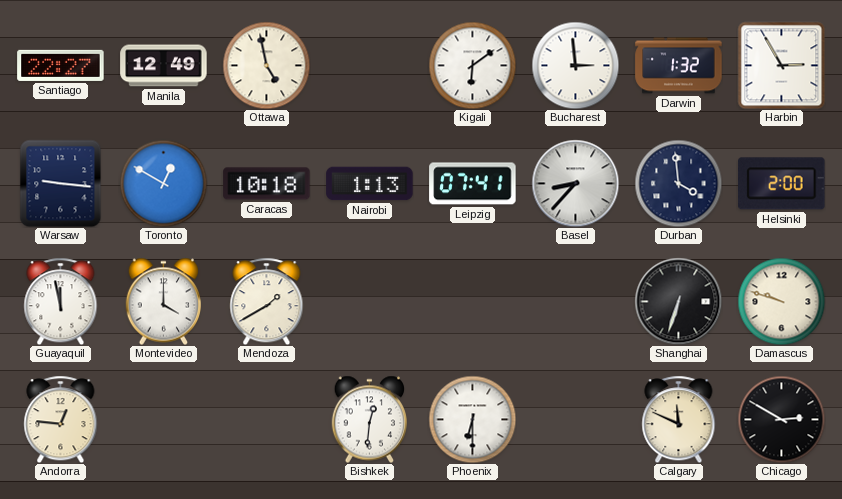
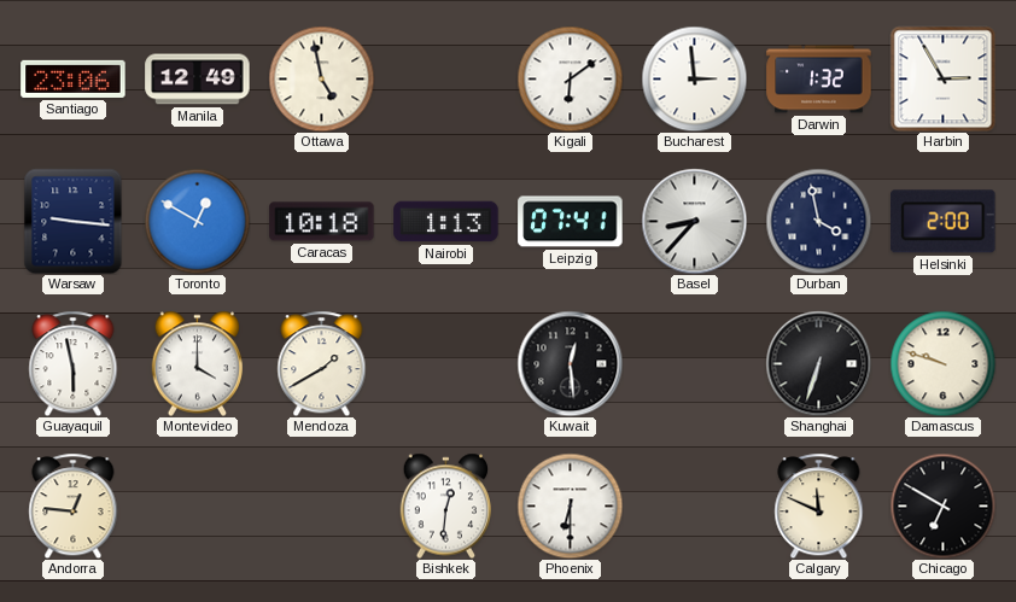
Santiago: 22:27 -> 23:06 (74, 78)
Durban: 3:59 -> 3:58 (818, 221)
Guayaquil: 11:58 -> 5:58 (74, 363)
Kuwait: none -> 12:29 (570, 363)
Chicago: 2:50 -> 6:50 (942, 505)
